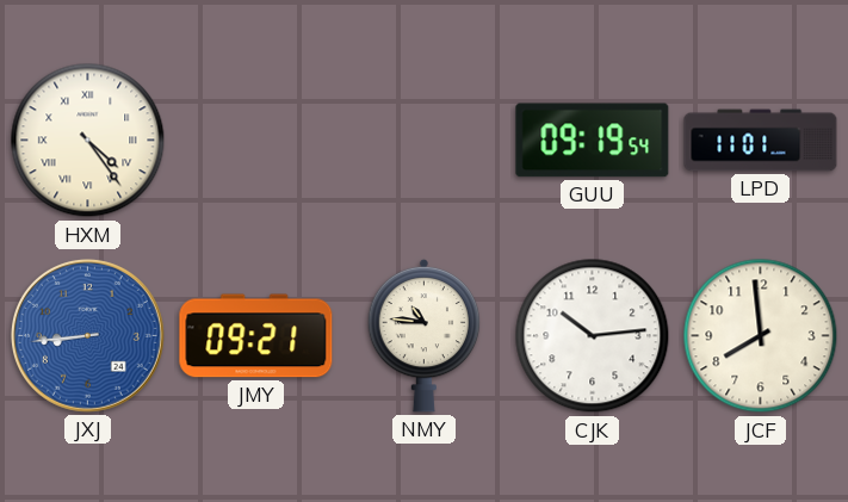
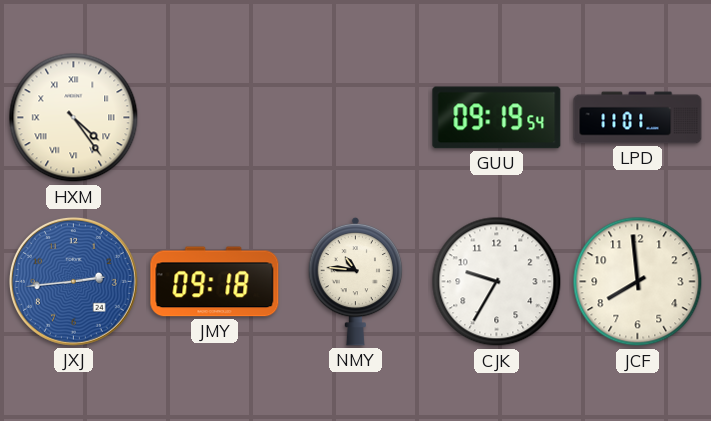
JXJ: 8:44 -> 2:44 (73, 281)
JMY: 09:21 -> 09:18 (215, 282)
CJK: 10:14 -> 9:35 (497, 282)
